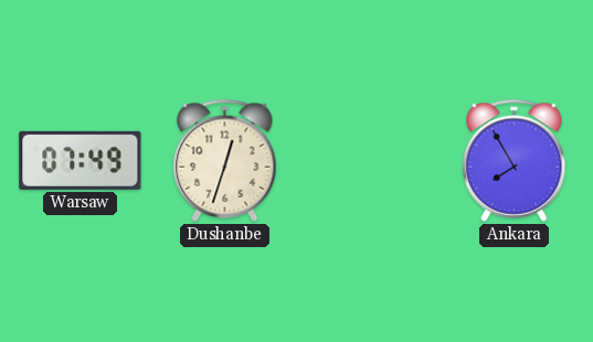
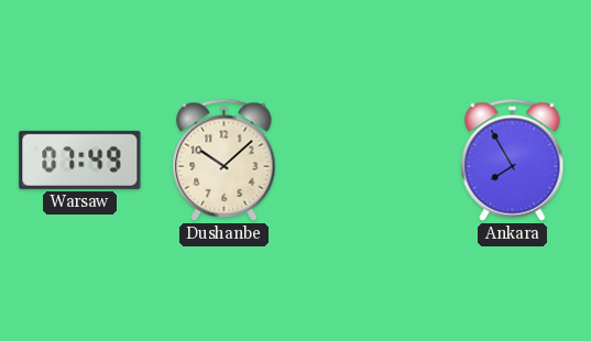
Dushanbe: 12:33 -> 10:08 (225, 159)
